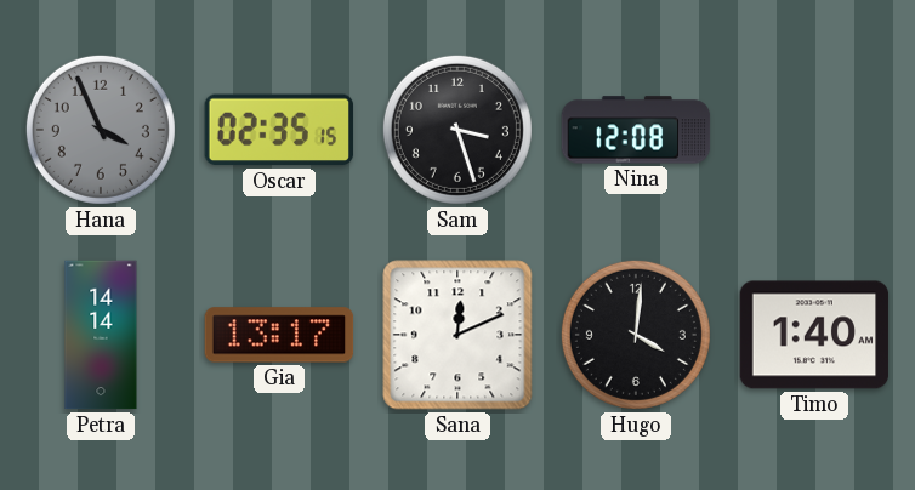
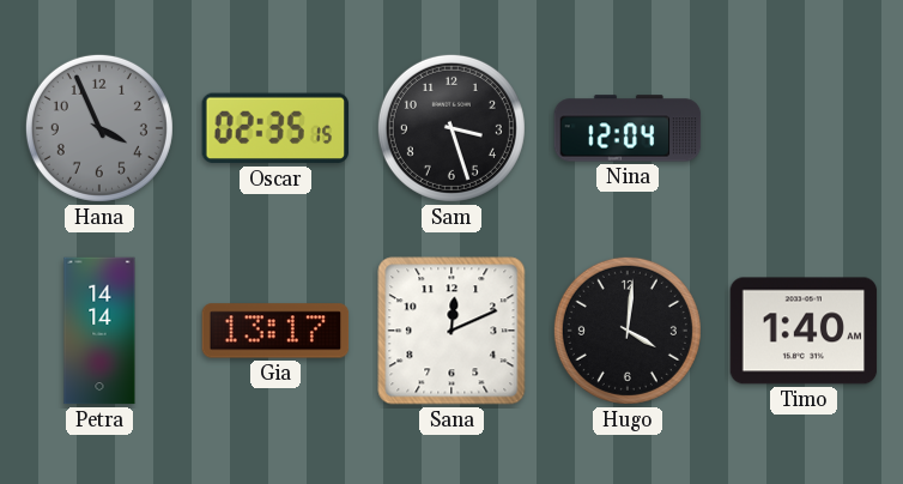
Nina: 12:08 -> 12:04 (628, 128)
